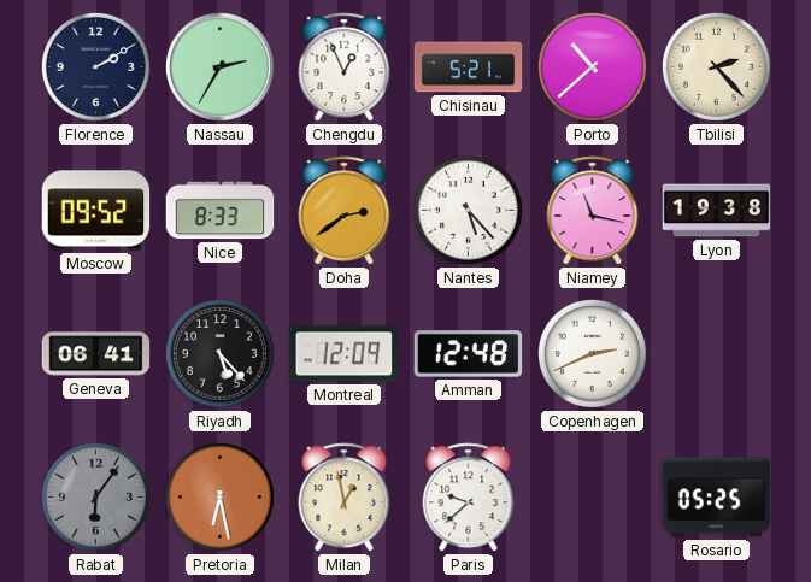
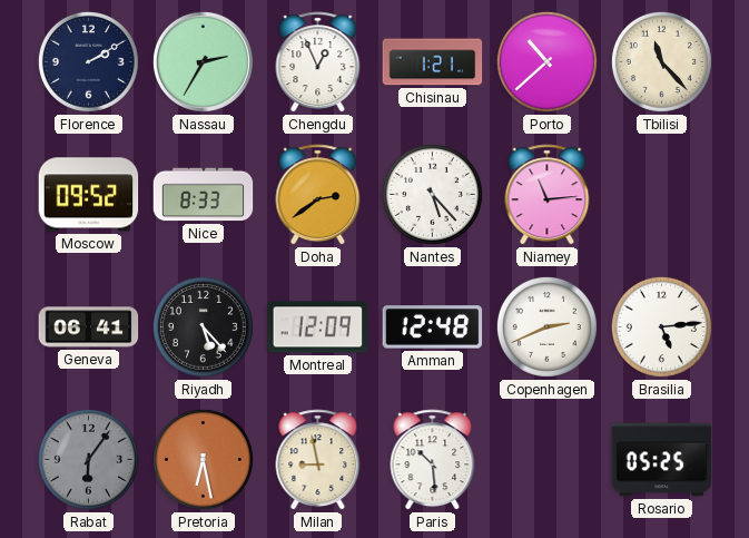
Chisinau: 5:21 -> 1:21 (433, 62)
Tbilisi: 2:23 -> 11:23 (661, 61)
Niamey: 11:17 -> 11:14 (548, 195)
Lyon: 19:38 -> none (717, 211)
Brasilia: none -> 5:14 (661, 326)
Milan: 12:58 -> 8:58 (318, 460)
Paris: 9:38 -> 10:29 (433, 460)
